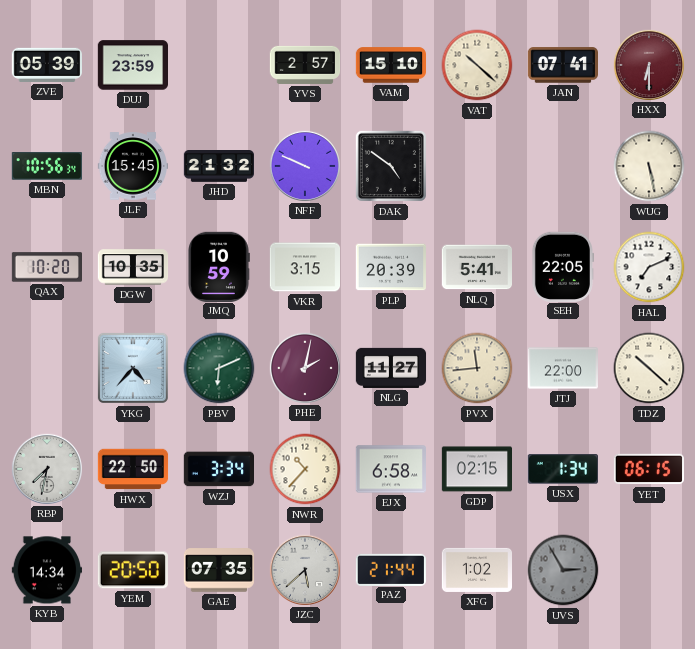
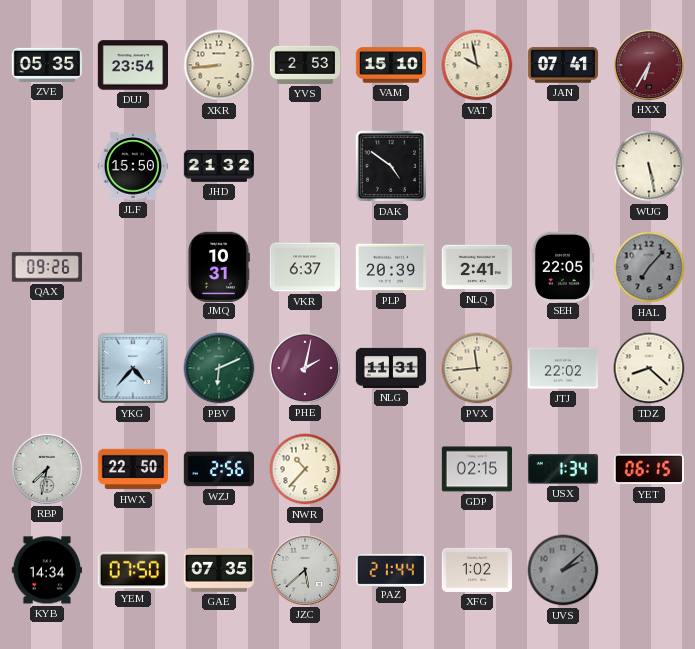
ZVE: 05:39 -> 05:35 (46, 65)
DUJ: 23:59 -> 23:54 (132, 65)
XKR: none -> 8:44 (219, 65)
YVS: 2:57 -> 2:53 (305, 65)
VAT: 10:22 -> 9:58 (477, 65)
HXX: 6:30 -> 6:35 (648, 64)
MBN: 10:56 -> none (46, 166)
JLF: 15:45 -> 15:50 (132, 166)
NFF: 9:49 -> none (304, 165)
QAX: 10:20 -> 09:26 (46, 267)
DGW: 10:35 -> none (133, 267)
JMQ: 10:59 -> 10:31 (219, 266)
VKR: 3:15 -> 6:37 (304, 267)
NLQ: 5:41 -> 2:41 (476, 267)
HAL: 7:11 -> 7:07 (649, 267)
HAL dial: white -> grey (649, 267)
NLG: 11:27 -> 11:31 (391, 368)
JTJ: 22:00 -> 22:02 (562, 368)
TDZ: 10:22 -> 8:22 (649, 368)
WZJ: 3:34 -> 2:56 (218, 469)
EJX: 6:58 -> none (390, 469)
YEM: 20:50 -> 07:50 (133, 570)
UVS: 2:55 -> 2:08 (563, 570)
